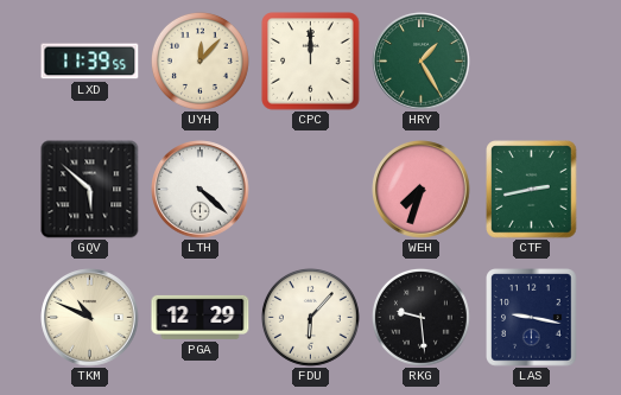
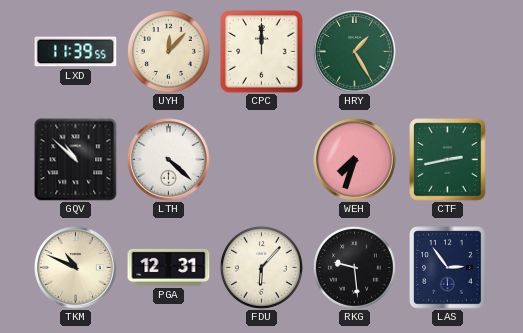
GQV: 5:52 -> 10:52 (76, 160)
PGA: 12:29 -> 12:31 (169, 267)
LAS: 9:17 -> 2:54 (448, 268)
